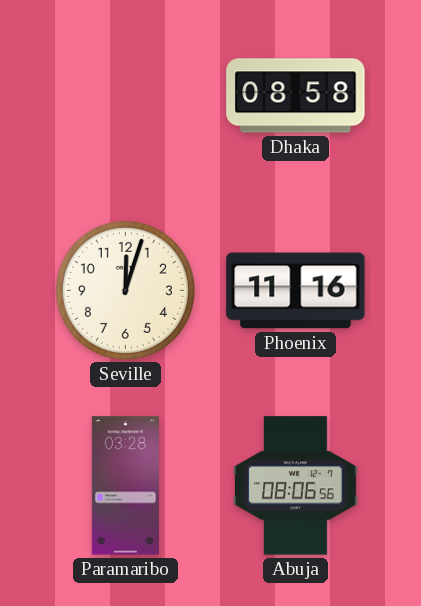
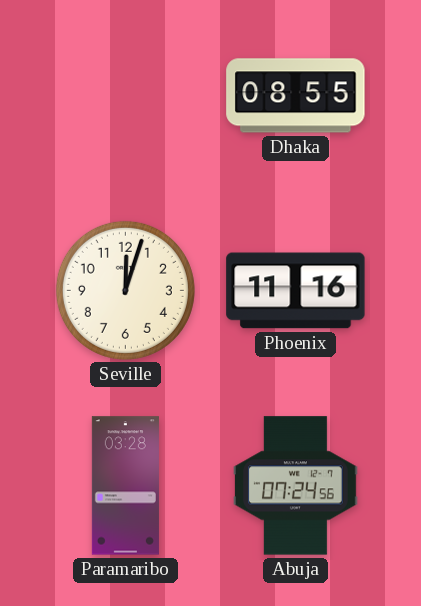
Dhaka: 08:58 -> 08:55 (296, 96)
Abuja: 08:06 -> 07:24 (296, 486)
